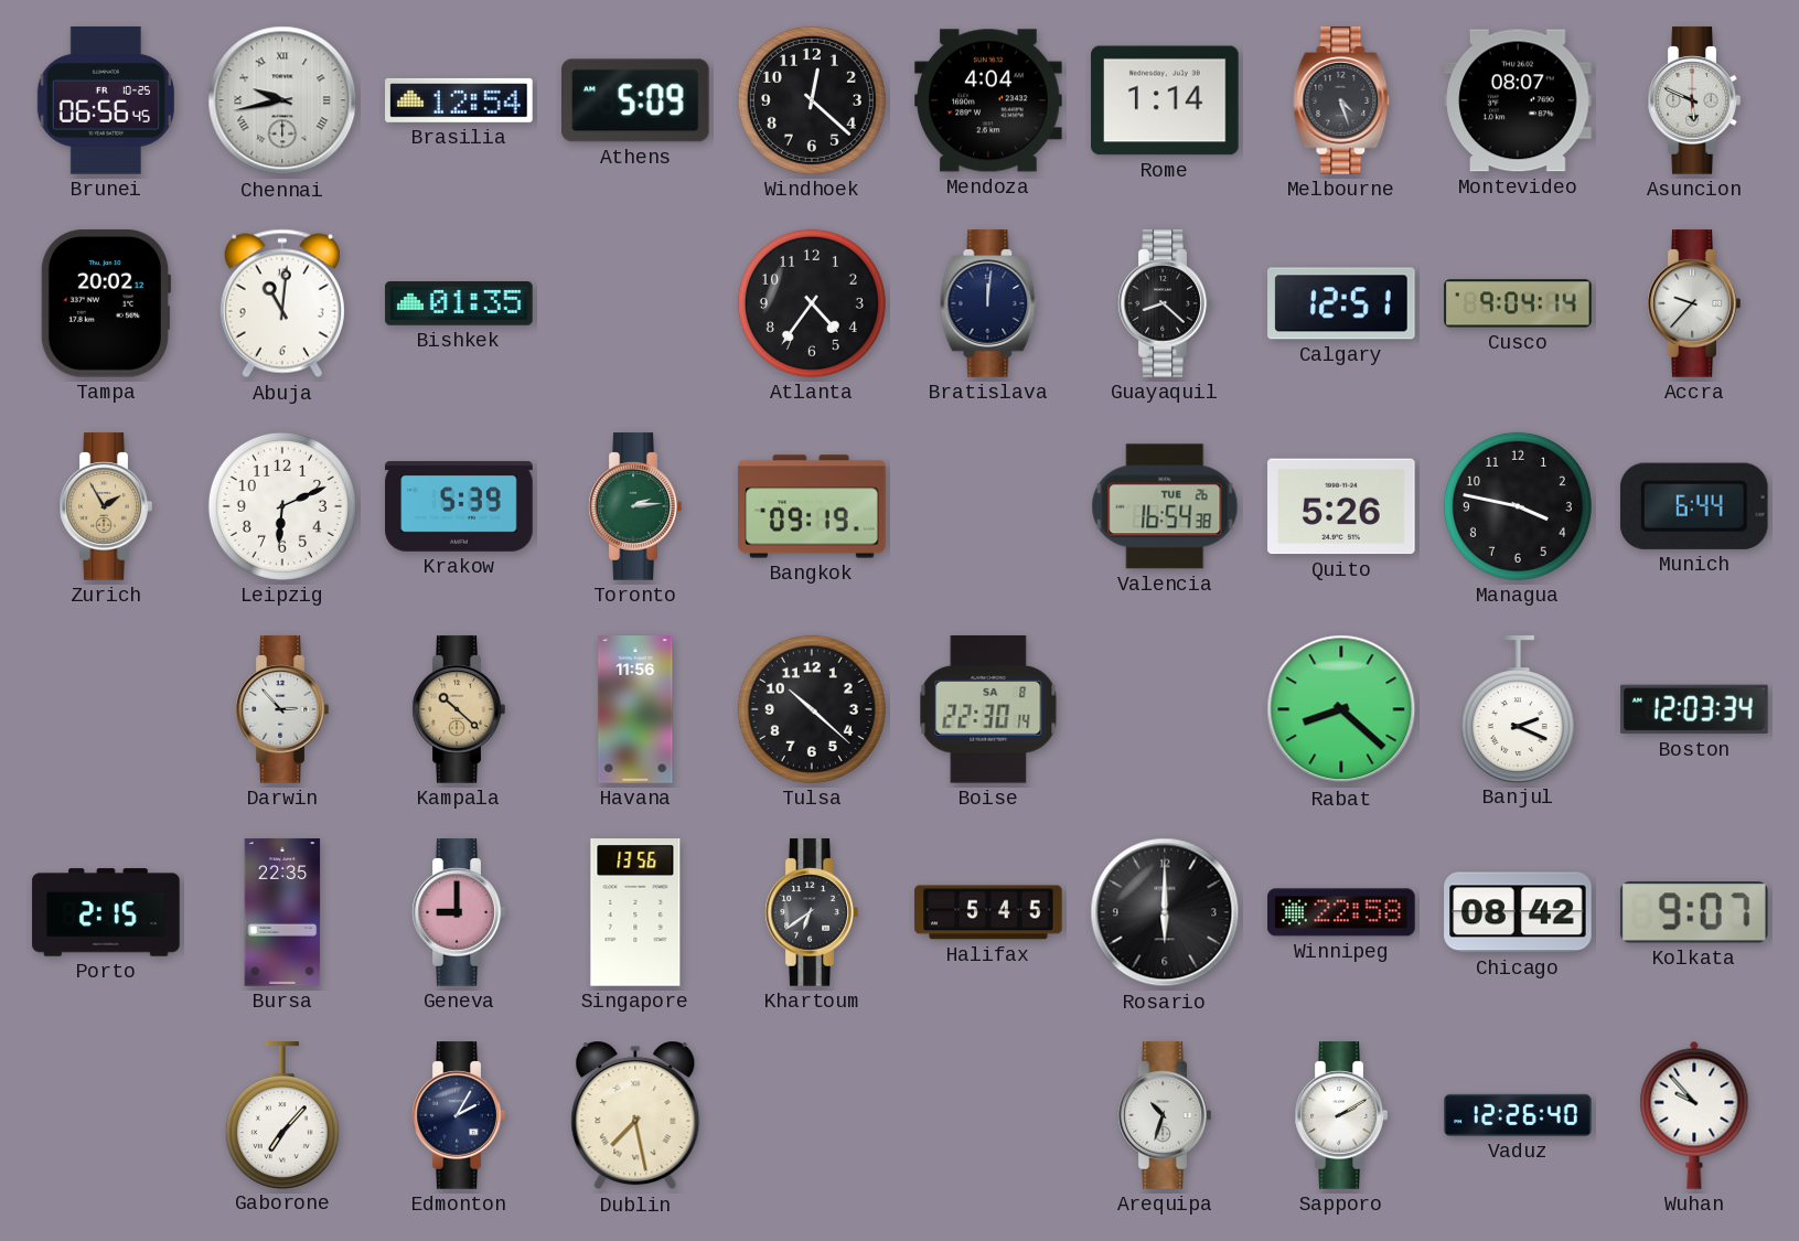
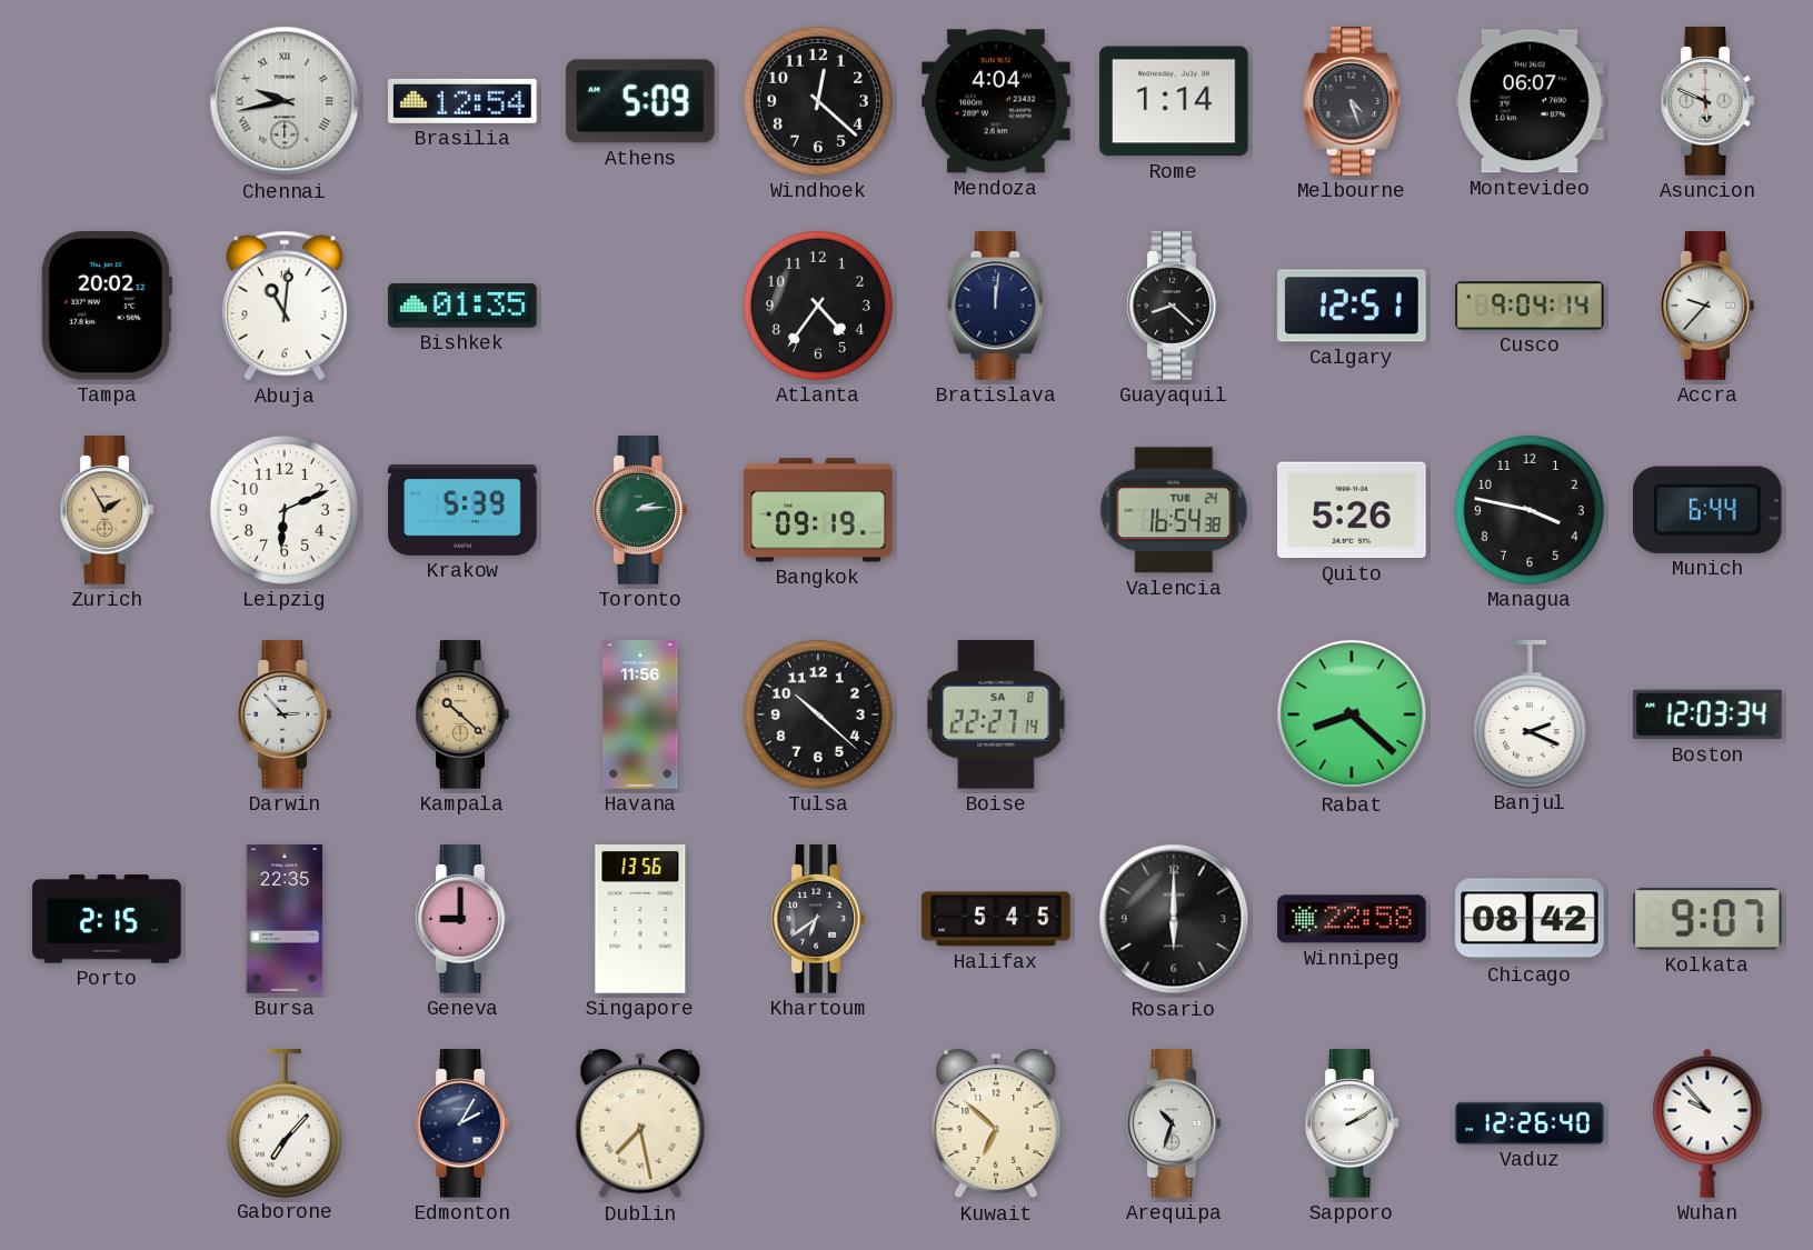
Brunei: 06:56 -> none (106, 100)
Montevideo: 08:07 -> 06:07 (1530, 101)
Valencia date: TUE 26 -> TUE 24 (1174, 510)
Boise: 22:30 -> 22:27 (996, 716)
Kuwait: none -> 6:52 (996, 1123)
